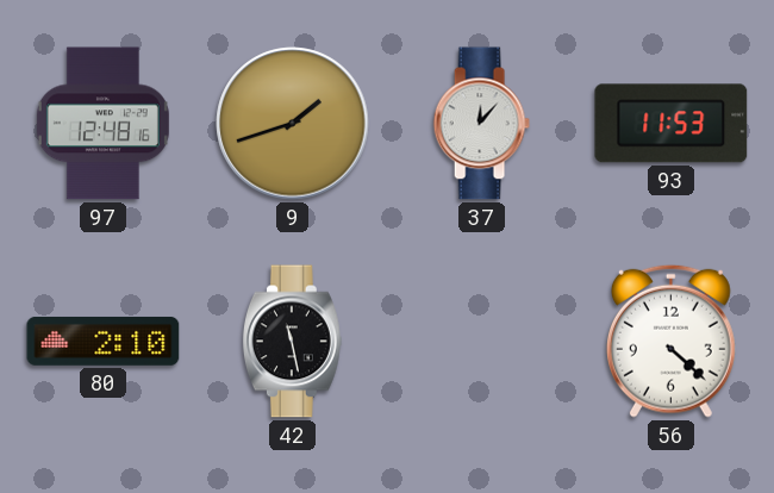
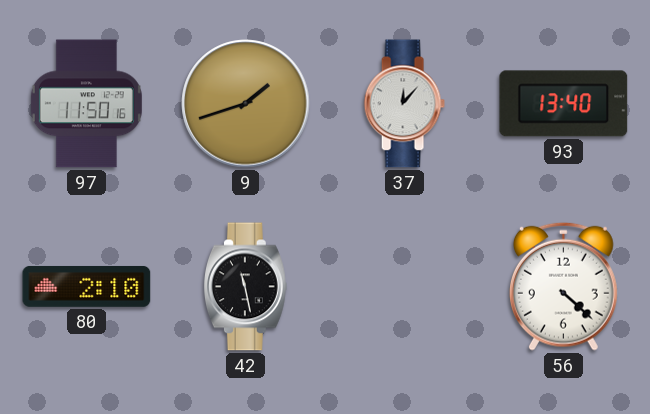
97: 12:48 -> 11:50 (86, 104)
93: 11:53 -> 13:40 (564, 104)
